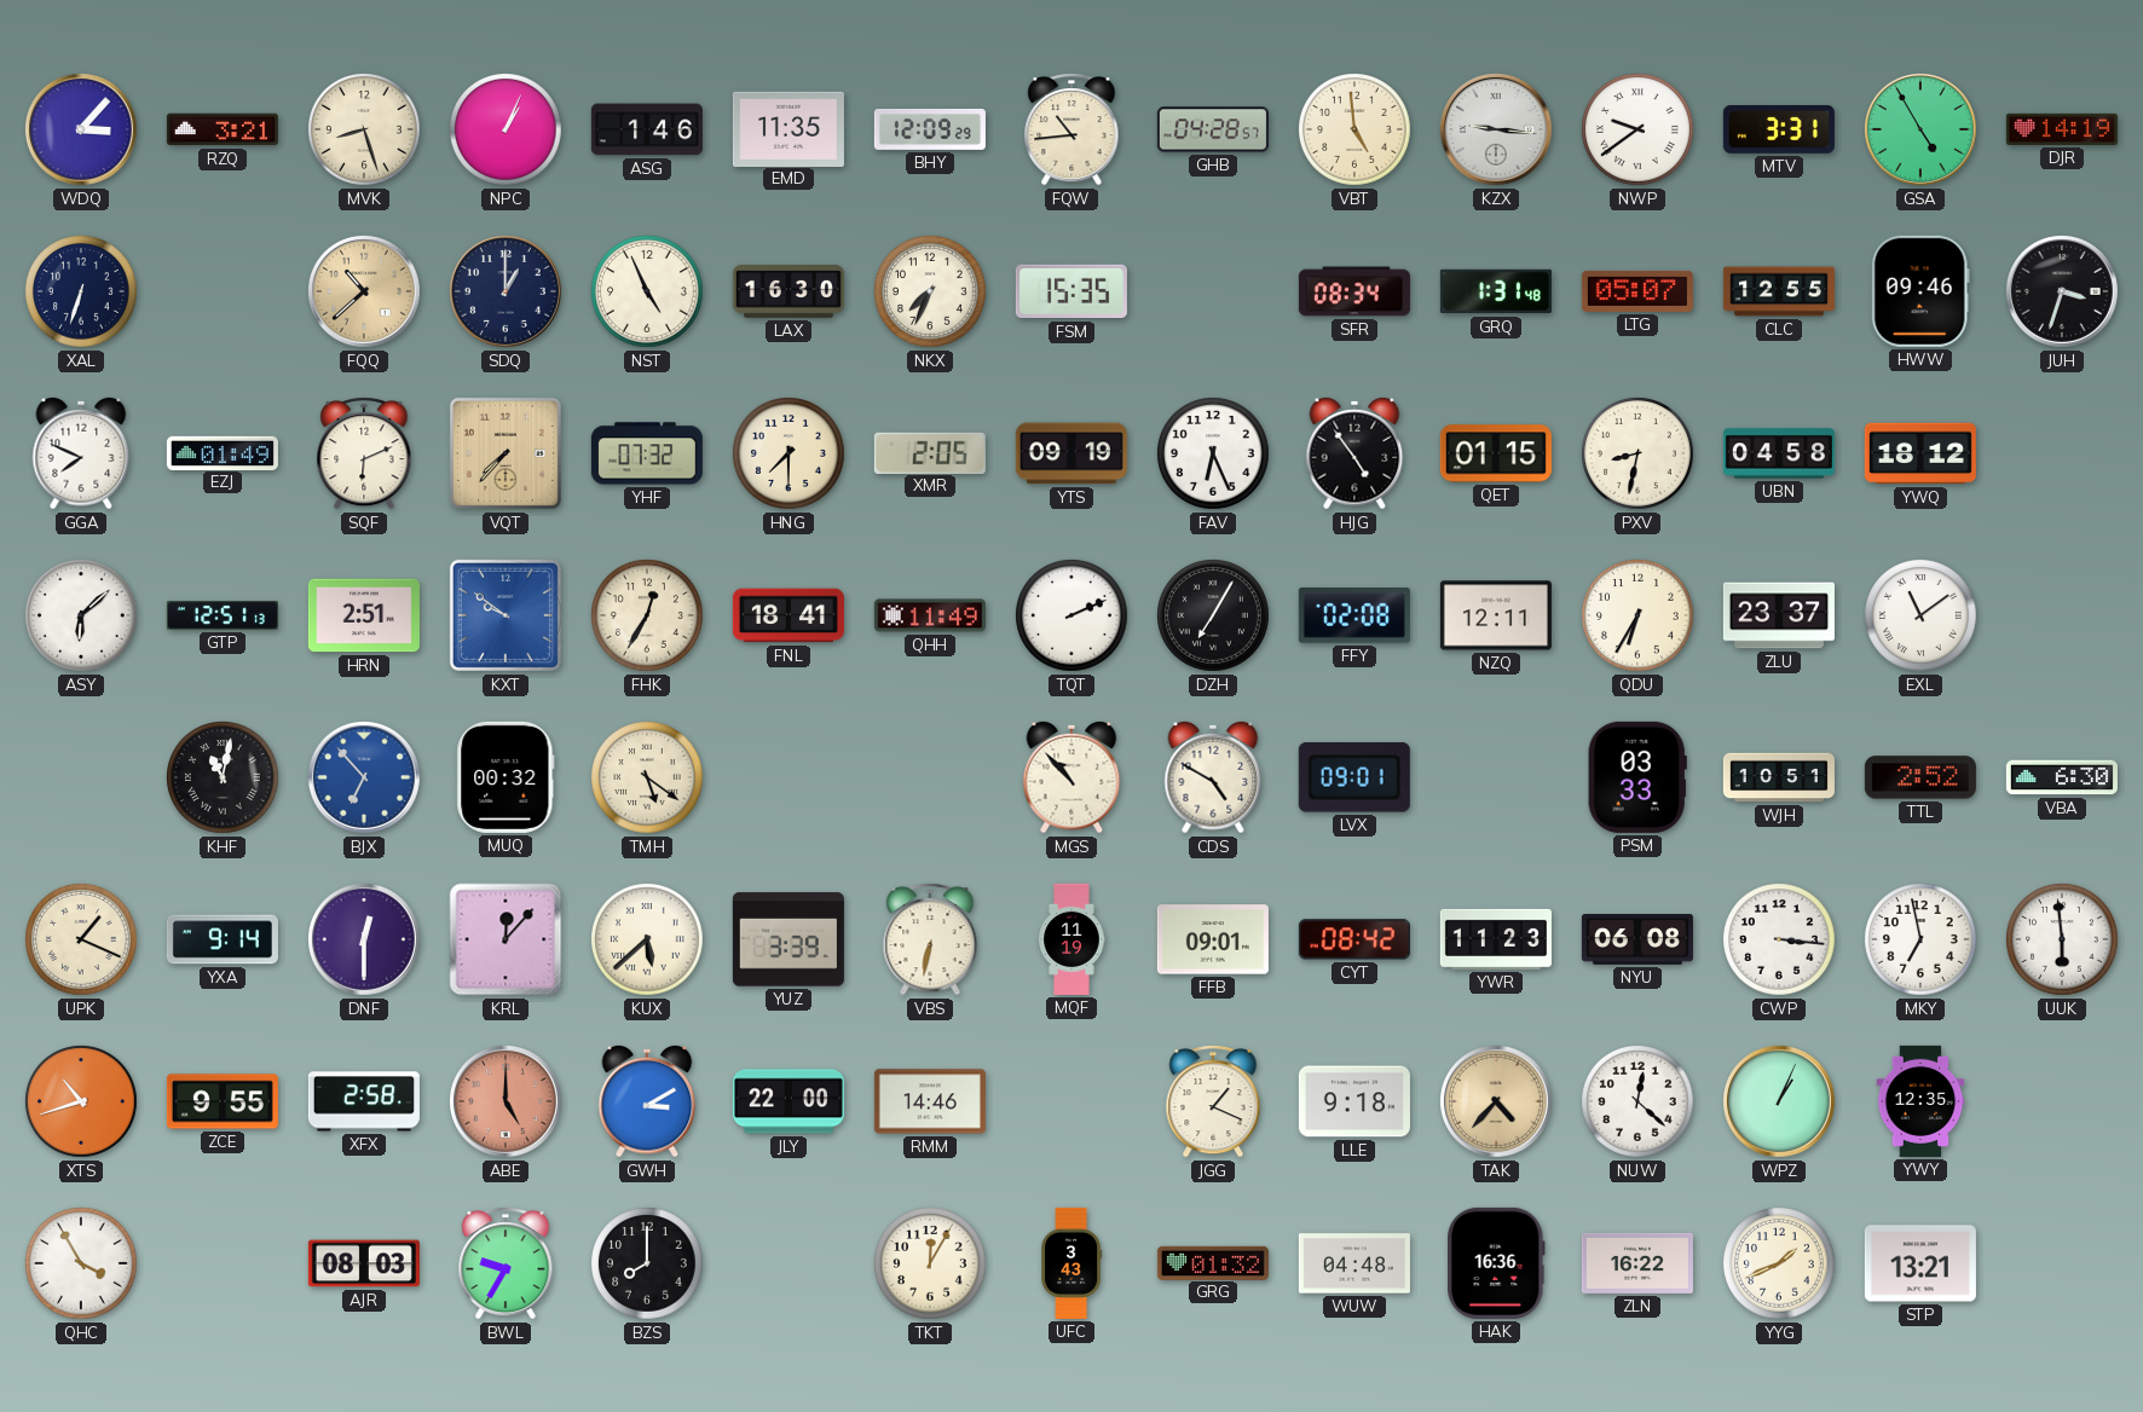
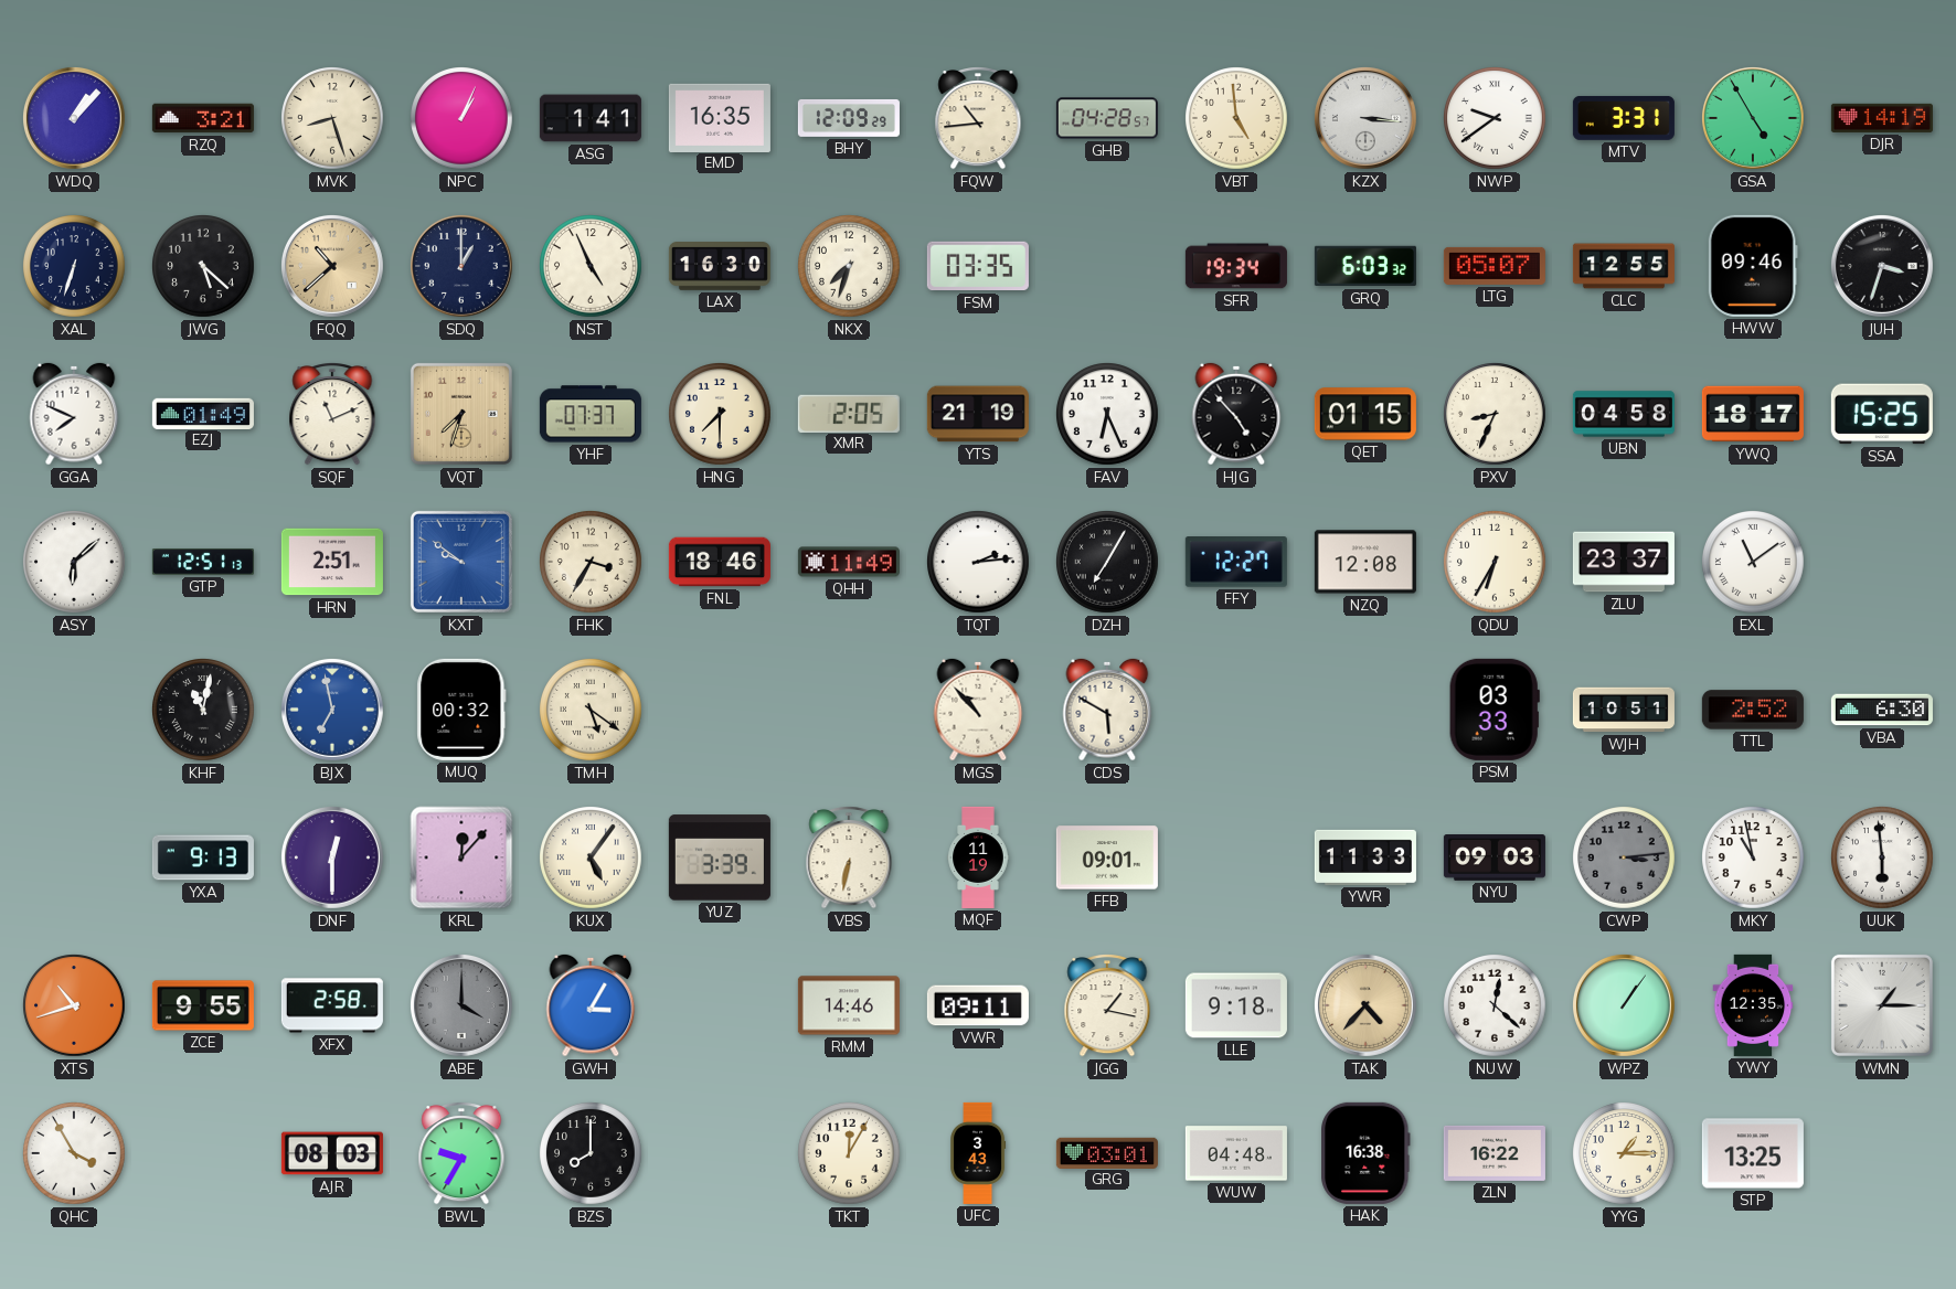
WDQ: 3:07 -> 1:07 (74, 118)
ASG: 1:46 -> 1:41 (591, 118)
EMD: 11:35 -> 16:35 (720, 117)
KZX: 9:16 -> 3:16 (1365, 118)
JWG: none -> 5:22 (204, 267)
NKX: 7:34 -> 7:33 (850, 267)
FSM: 15:35 -> 03:35 (978, 266)
SFR: 08:34 -> 19:34 (1236, 266)
GRQ: 1:31 -> 6:03 (1365, 266)
SQF: 6:11 -> 11:11 (332, 415)
VQT: 7:37 -> 7:33 (461, 414)
YHF: 07:32 -> 07:37 (591, 414)
YTS: 09:19 -> 21:19 (978, 414)
HJG: 4:54 -> 4:53 (1236, 414)
PXV: 8:32 -> 8:34 (1496, 415)
YWQ: 18:12 -> 18:17 (1753, 414)
SSA: none -> 15:25 (1882, 414)
FHK: 12:35 -> 3:35 (592, 563)
FNL: 18:41 -> 18:46 (720, 562)
TQT: 2:11 -> 2:14 (979, 563)
FFY: 02:08 -> 12:27 (1236, 563)
NZQ: 12:11 -> 12:08 (1365, 562)
BJX: 6:53 -> 6:58 (332, 710)
CDS: 4:50 -> 5:50 (1107, 710)
LVX: 09:01 -> none (1354, 777)
UPK: 1:19 -> none (82, 941)
YXA: 9:14 -> 9:13 (203, 857)
KUX: 5:38 -> 5:06 (592, 859)
CYT: 08:42 -> none (1354, 939)
YWR: 11:23 -> 11:33 (1365, 857)
NYU: 06:08 -> 09:03 (1495, 859)
CWP: 3:16 -> 3:14 (1625, 859)
CWP dial: white -> grey (1625, 859)
MKY: 6:58 -> 10:58 (1754, 859)
ABE: 5:00 -> 4:00 (461, 1005)
ABE dial: salmon -> grey (461, 1005)
GWH: 3:10 -> 3:05 (591, 1005)
JLY: 22:00 -> none (789, 1101)
VWR: none -> 09:11 (978, 1005)
JGG: 1:19 -> 1:17 (1107, 1006)
WPZ: 1:04 -> 1:06 (1624, 1005)
WMN: none -> 1:15 (1882, 1005)
GRG: 01:32 -> 03:01 (1107, 1152)
HAK: 16:36 -> 16:38 (1367, 1153)
YYG: 1:41 -> 1:15 (1625, 1154)
STP: 13:21 -> 13:25 (1753, 1153)
